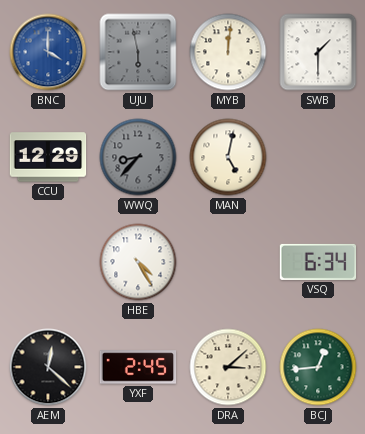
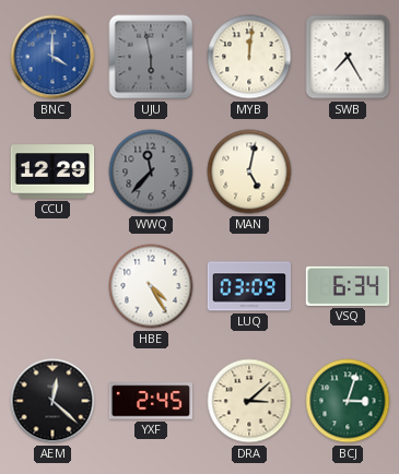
SWB: 1:30 -> 7:25 (348, 57)
WWQ: 8:37 -> 11:37 (151, 171)
LUQ: none -> 03:09 (249, 286)
BCJ: 12:44 -> 3:03 (348, 401)
